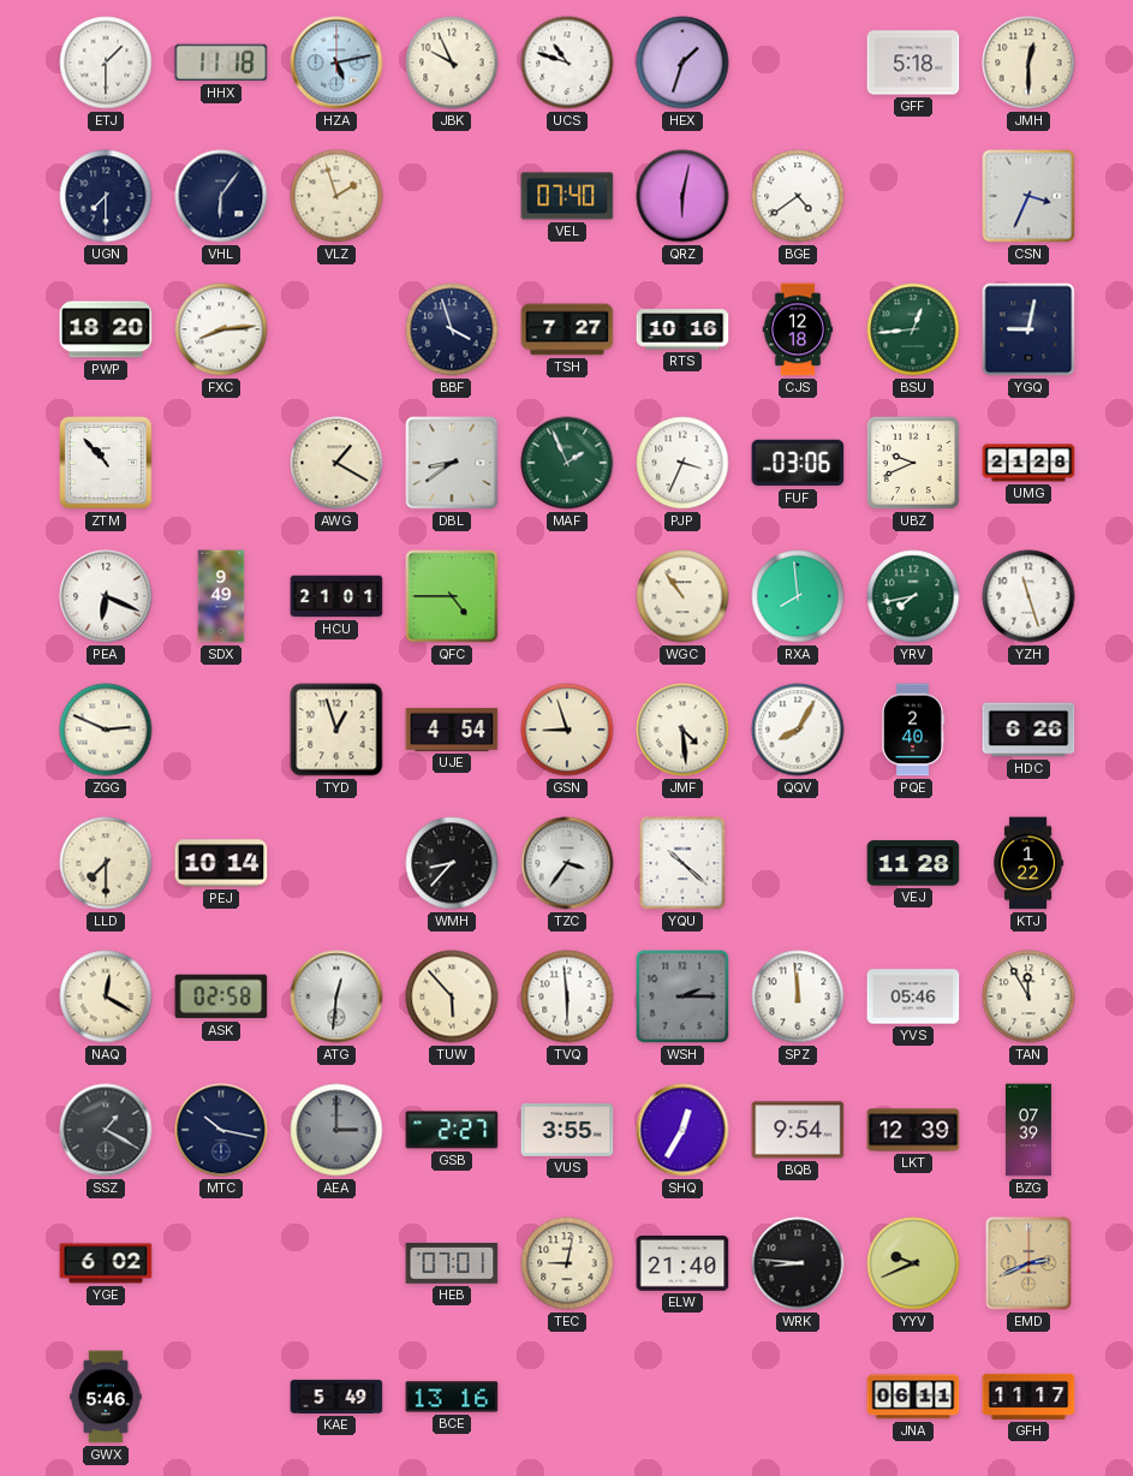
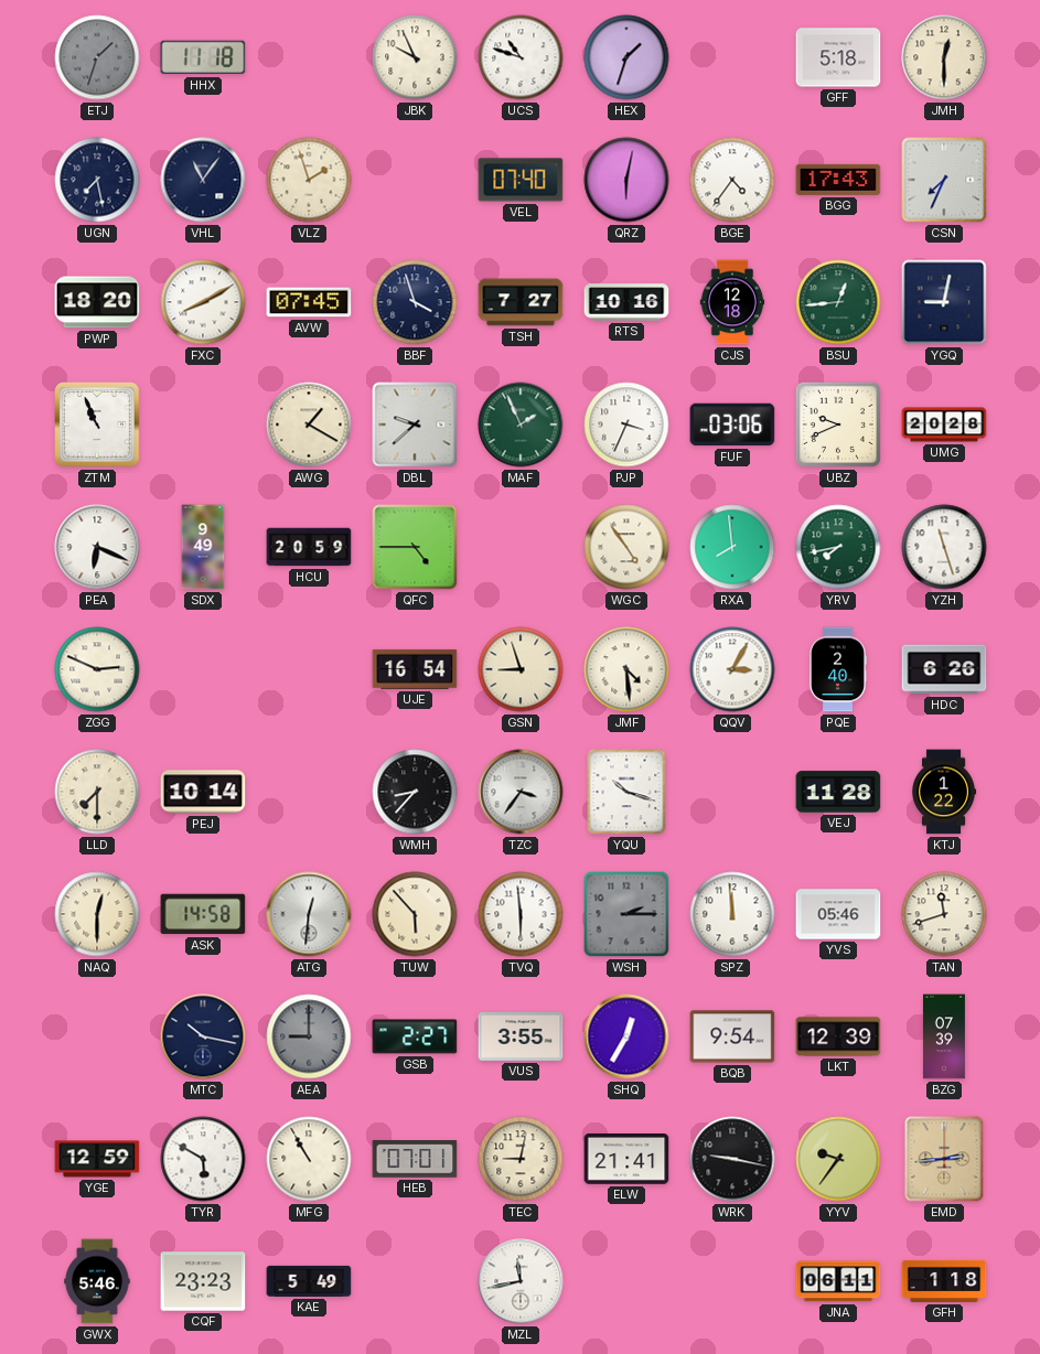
ETJ: 1:30 -> 1:33 (97, 57)
ETJ dial: white -> grey (97, 57)
HZA: 5:13 -> none (336, 63)
UGN: 7:30 -> 7:28 (97, 180)
VHL: 6:06 -> 11:06 (203, 180)
BGE: 4:39 -> 4:36 (732, 180)
BGG: none -> 17:43 (838, 180)
CSN: 3:34 -> 7:34 (944, 180)
FXC: 8:14 -> 8:10 (203, 302)
AVW: none -> 07:45 (309, 302)
ZTM: 10:53 -> 10:56 (97, 425)
DBL: 8:39 -> 9:38 (415, 425)
UMG: 21:28 -> 20:28 (944, 425)
HCU: 21:01 -> 20:59 (309, 547)
WGC: 10:54 -> 4:54 (626, 547)
TYD: 12:57 -> none (336, 730)
UJE: 4:54 -> 16:54 (415, 669)
QQV: 8:05 -> 3:05 (732, 669)
YQU: 10:22 -> 10:18 (626, 792)
NAQ: 12:20 -> 12:30 (97, 914)
ASK: 02:58 -> 14:58 (203, 914)
TAN: 11:55 -> 11:42 (944, 914)
SSZ: 1:20 -> none (106, 1130)
AEA: 3:00 -> 9:00 (309, 1036)
YGE: 6:02 -> 12:59 (97, 1159)
TYR: none -> 5:50 (203, 1159)
MFG: none -> 10:55 (309, 1159)
ELW: 21:40 -> 21:41 (626, 1160)
WRK: 8:46 -> 9:17 (732, 1159)
YYV: 9:41 -> 9:36 (838, 1159)
EMD: 2:41 -> 2:44 (944, 1159)
CQF: none -> 23:23 (203, 1281)
BCE: 13:16 -> none (452, 1397)
MZL: none -> 11:43 (521, 1281)
GFH: 11:17 -> 1:18 (944, 1281)
